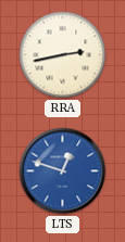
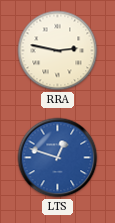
RRA: 2:43 -> 2:47 (58, 51)
